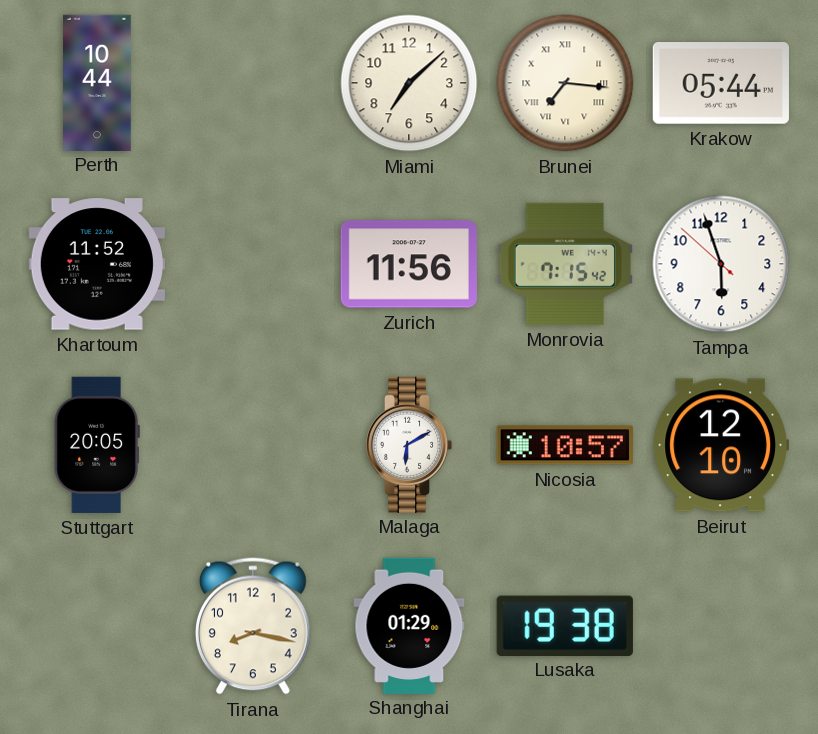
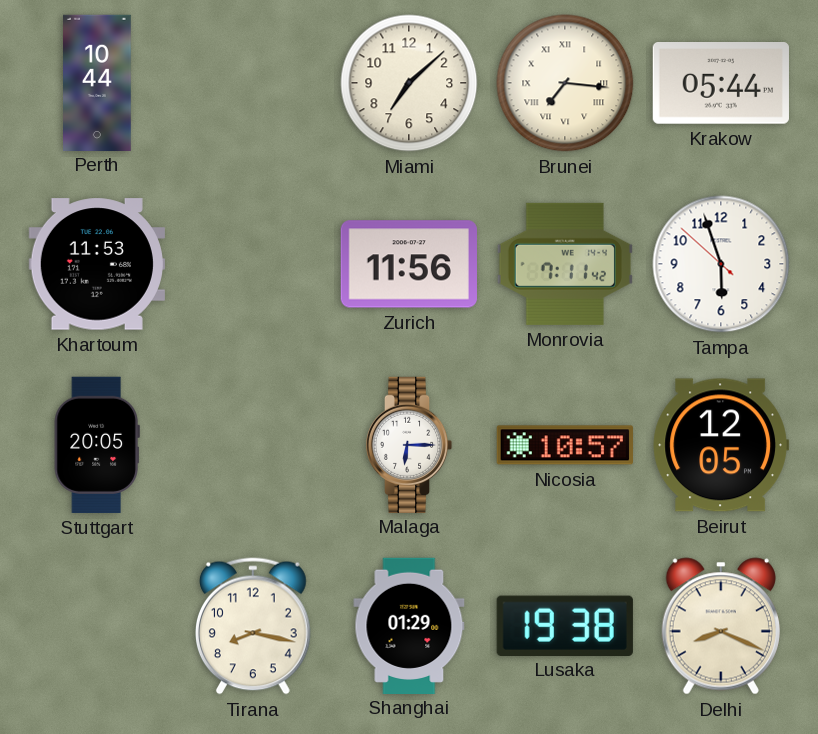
Khartoum: 11:52 -> 11:53 (97, 264)
Monrovia: 7:15 -> 7:11 (565, 264)
Malaga: 6:10 -> 6:15 (409, 444)
Beirut: 12:10 -> 12:05 (721, 445)
Delhi: none -> 8:19 (721, 626)
